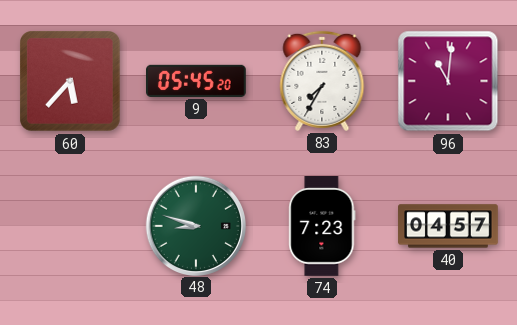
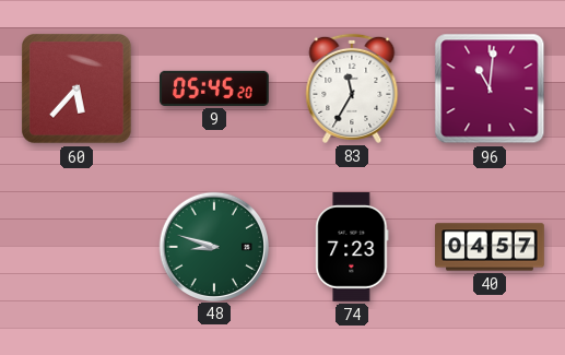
83: 7:35 -> 11:35 (352, 88)
